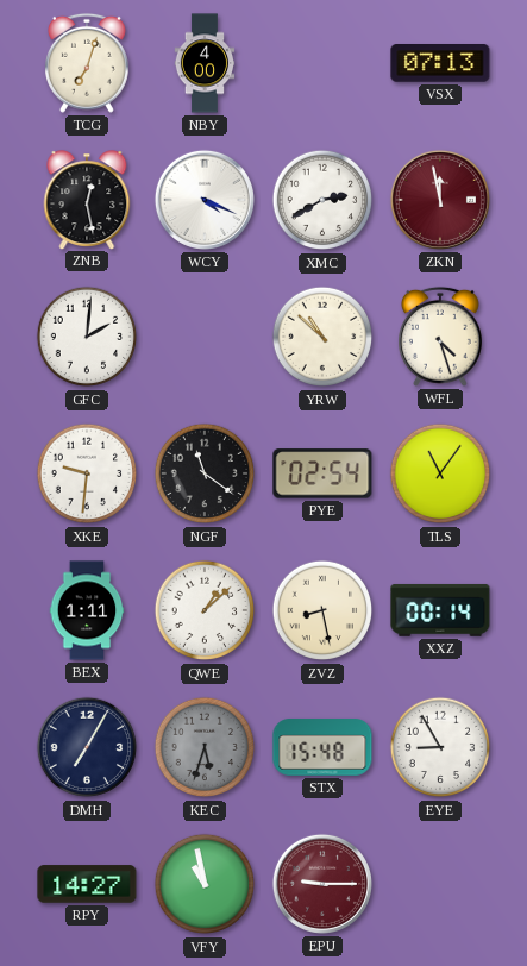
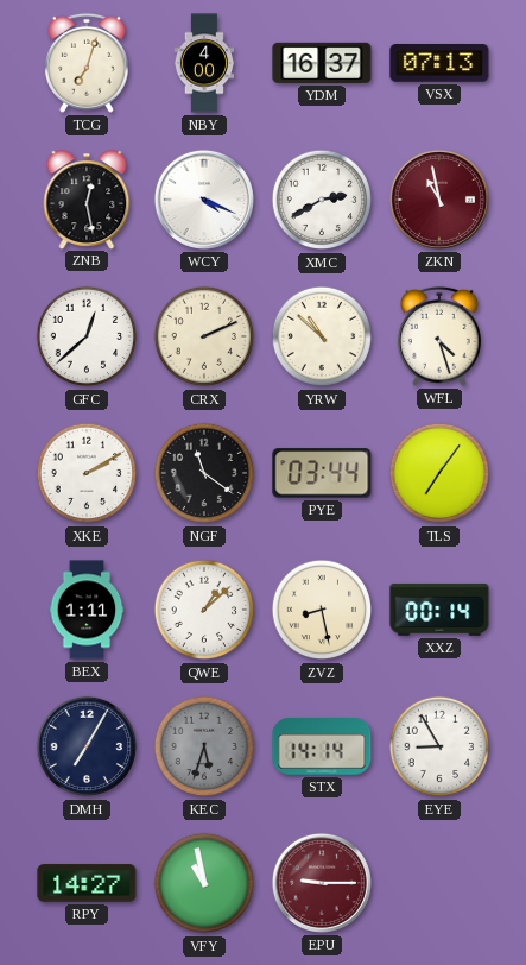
YDM: none -> 16:37 (322, 63)
ZKN: 11:58 -> 10:58 (439, 200)
GFC: 2:01 -> 12:38 (87, 336)
CRX: none -> 2:11 (204, 336)
XKE: 9:31 -> 2:10 (87, 473)
PYE: 02:54 -> 03:44 (322, 473)
TLS: 11:06 -> 7:06 (439, 473)
STX: 15:48 -> 14:14 (322, 746)
